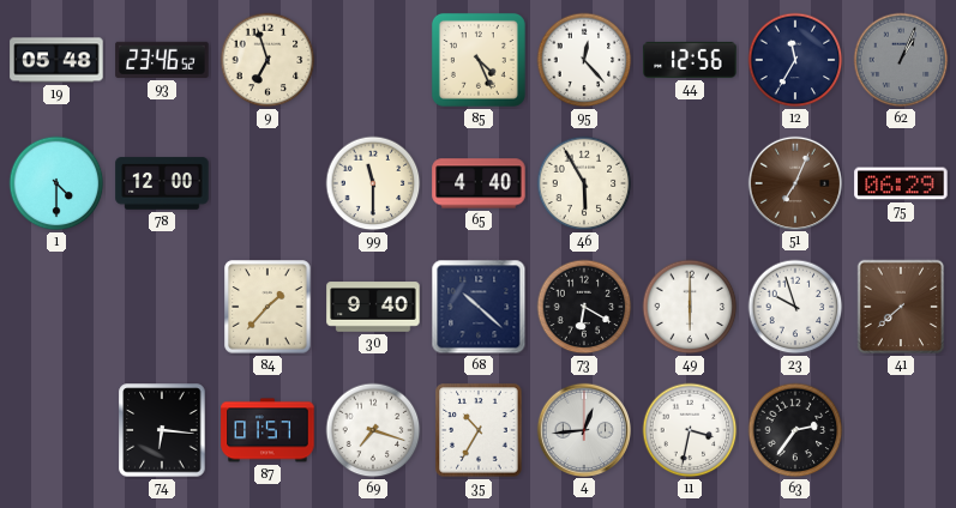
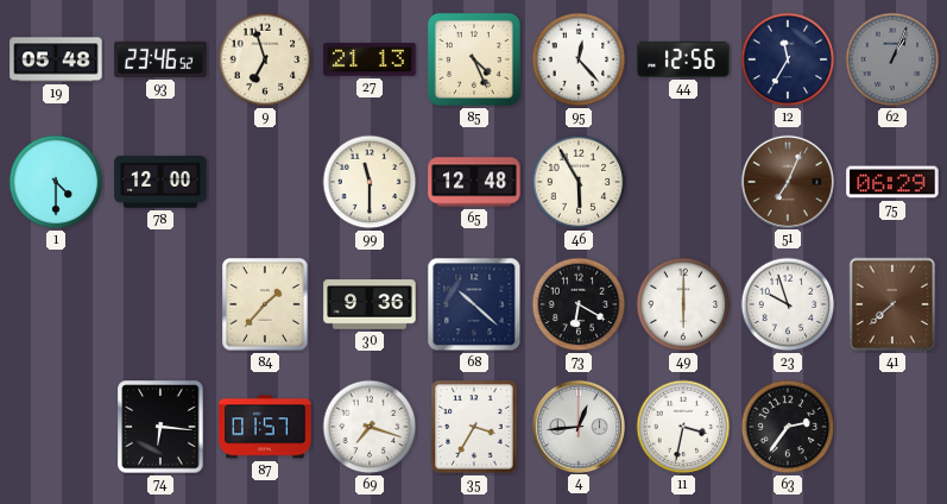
27: none -> 21:13 (370, 59)
65: 4:40 -> 12:48 (474, 182)
30: 9:40 -> 9:36 (370, 304)
35: 10:35 -> 3:35 (474, 427)
